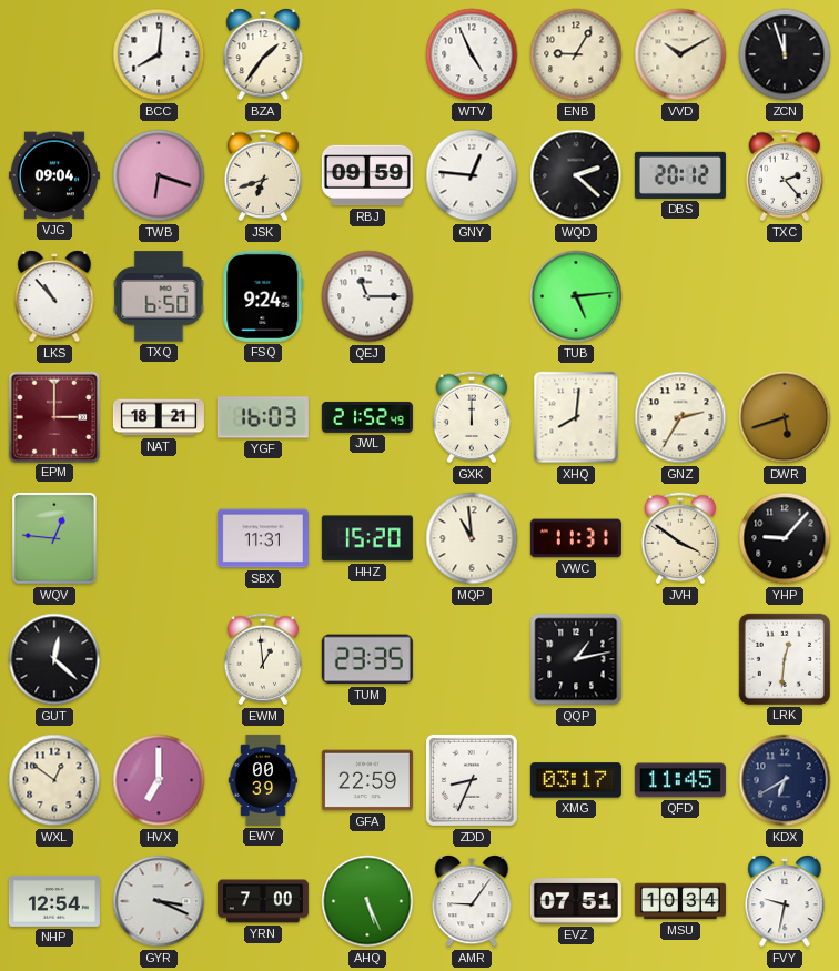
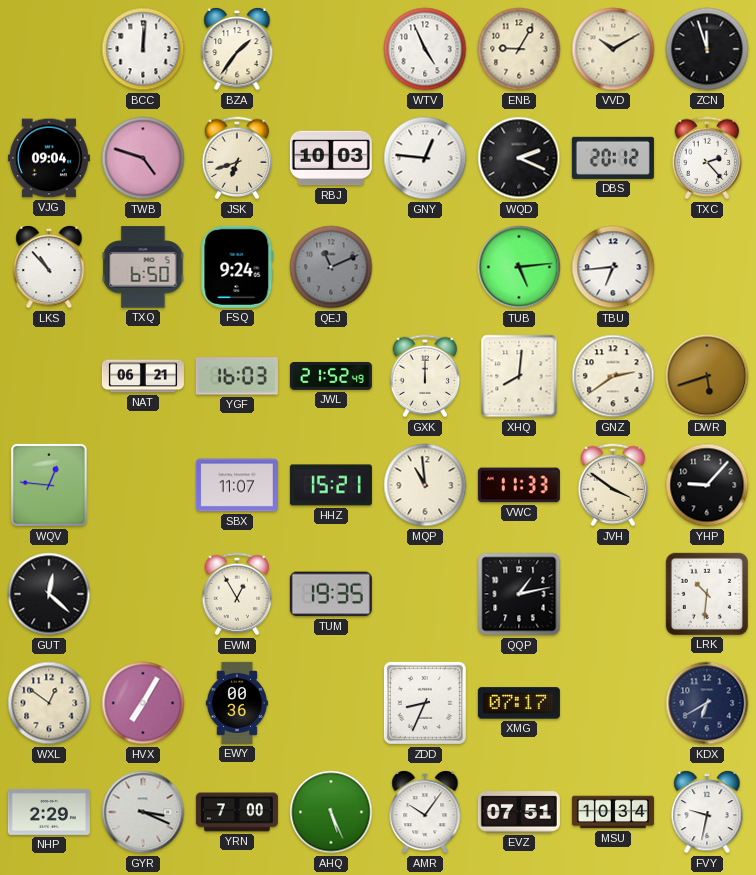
BCC: 8:01 -> 12:01 (143, 49)
TWB: 6:18 -> 4:48 (143, 158)
RBJ: 09:59 -> 10:03 (331, 158)
WQD: 2:22 -> 2:19 (519, 158)
QEJ: 11:15 -> 11:11 (331, 267)
QEJ dial: white -> grey (331, 267)
TBU: none -> 6:44 (613, 267)
EPM: 3:00 -> none (53, 416)
NAT: 18:21 -> 06:21 (143, 376)
GNZ: 2:35 -> 2:39 (613, 376)
SBX: 11:31 -> 11:07 (237, 485)
HHZ: 15:20 -> 15:21 (331, 485)
VWC: 11:31 -> 11:33 (519, 485)
EWM: 12:59 -> 12:55 (237, 594)
TUM: 23:35 -> 19:35 (331, 594)
LRK: 12:31 -> 10:31 (707, 594)
HVX: 7:00 -> 7:05 (143, 703)
EWY: 00:39 -> 00:36 (237, 703)
GFA: 22:59 -> none (367, 780)
XMG: 03:17 -> 07:17 (519, 703)
QFD: 11:45 -> none (680, 780)
NHP: 12:54 -> 2:29 (49, 812)
AMR: 9:06 -> 10:06 (425, 813)
